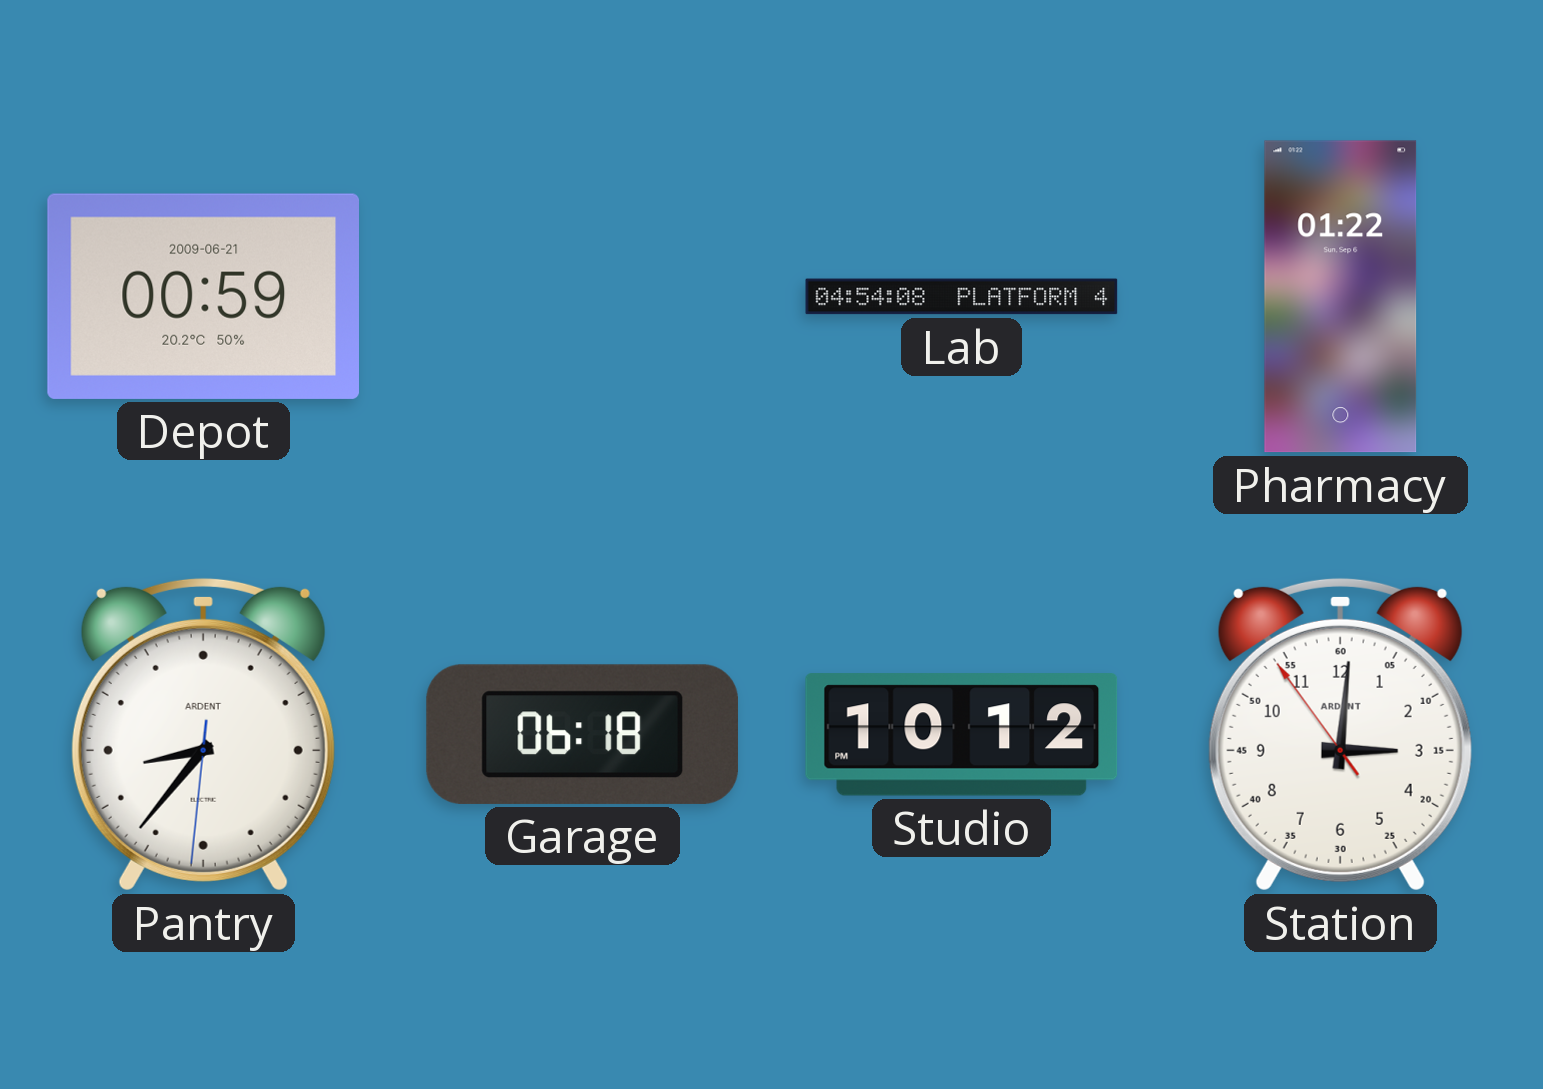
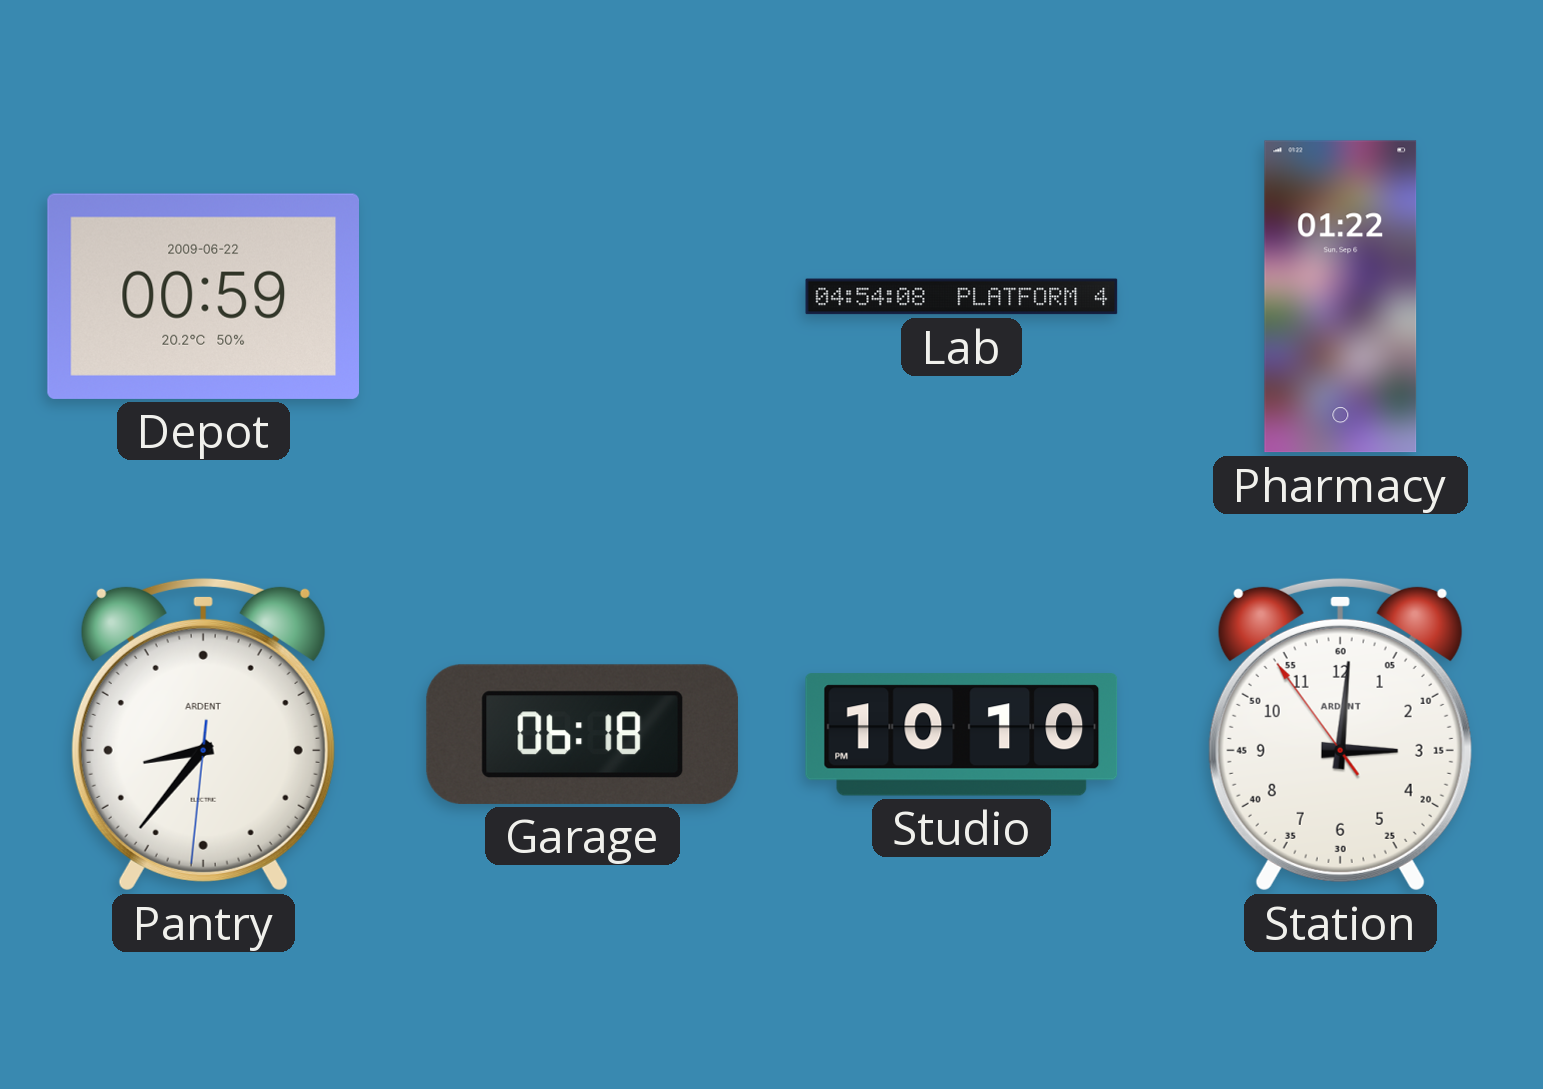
Depot date: 2009-06-21 -> 2009-06-22 (203, 296)
Studio: 10:12 -> 10:10 (962, 735)
